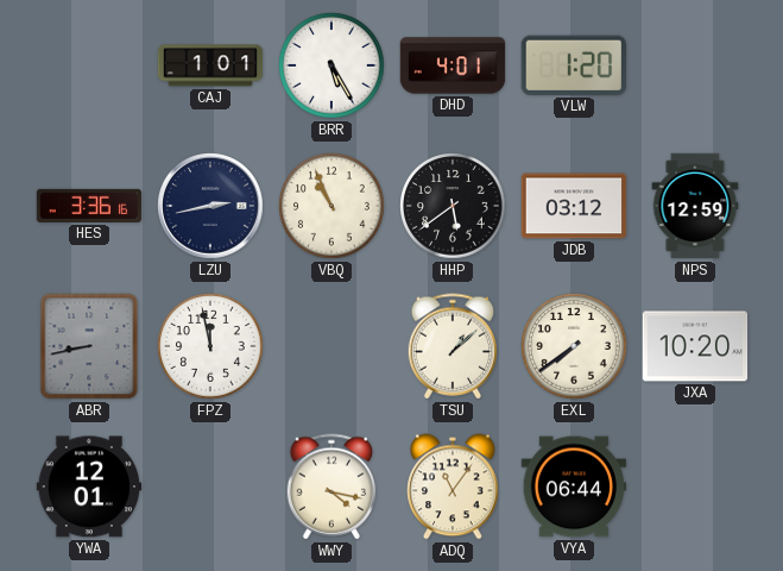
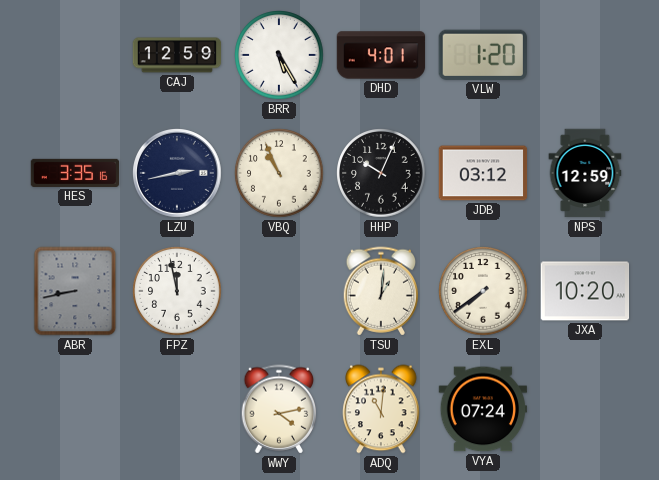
CAJ: 1:01 -> 12:59 (177, 55)
HES: 3:36 -> 3:35 (75, 173)
HHP: 5:39 -> 10:04 (381, 173)
TSU: 1:08 -> 1:01 (381, 291)
YWA: 12:01 -> none (89, 487)
WWY: 4:17 -> 4:13 (279, 409)
ADQ: 11:06 -> 11:01 (381, 409)
VYA: 06:44 -> 07:24 (483, 409)
